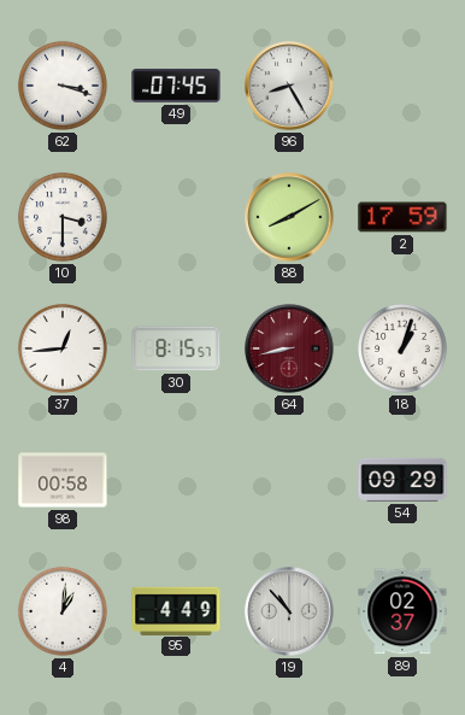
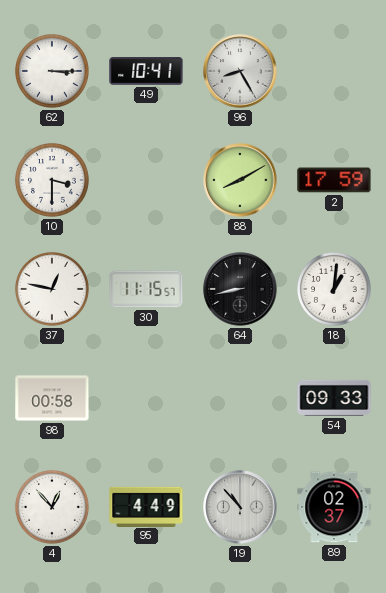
62: 3:18 -> 3:15 (52, 71)
49: 07:45 -> 10:41 (146, 71)
37: 12:44 -> 12:47 (52, 289)
30: 8:15 -> 11:15 (146, 289)
64 dial: burgundy -> black (240, 289)
18: 1:03 -> 1:01 (334, 289)
54: 09:29 -> 09:33 (334, 398)
4: 1:01 -> 12:53 (52, 507)
